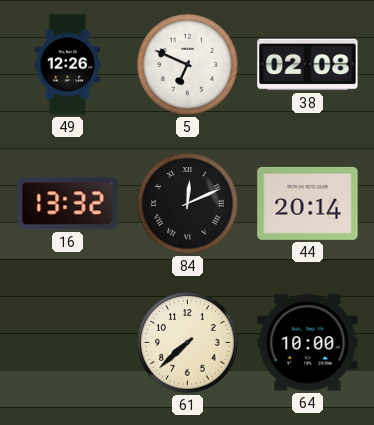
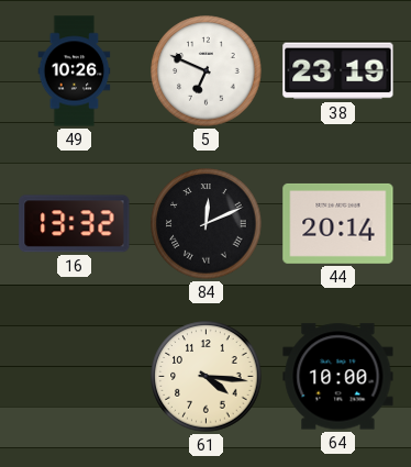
49: 12:26 -> 10:26 (75, 71)
38: 02:08 -> 23:19 (338, 71)
61: 7:38 -> 4:16 (207, 377)
